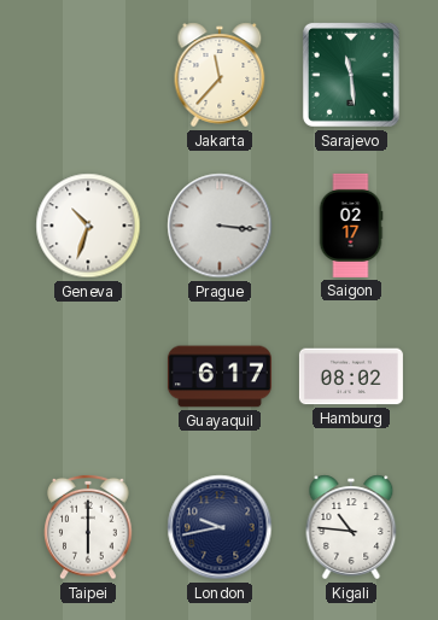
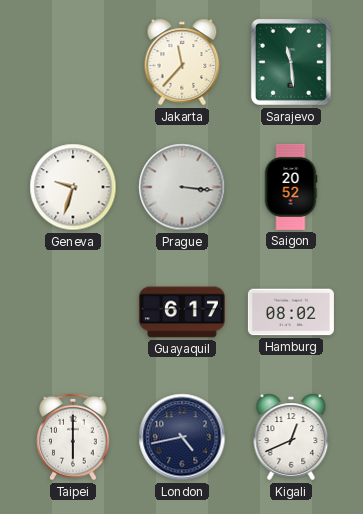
Geneva: 10:33 -> 9:33 (73, 187)
Saigon: 02:17 -> 20:52 (291, 187)
London: 9:43 -> 4:43 (182, 437)
Kigali: 10:46 -> 12:41 (291, 437)
